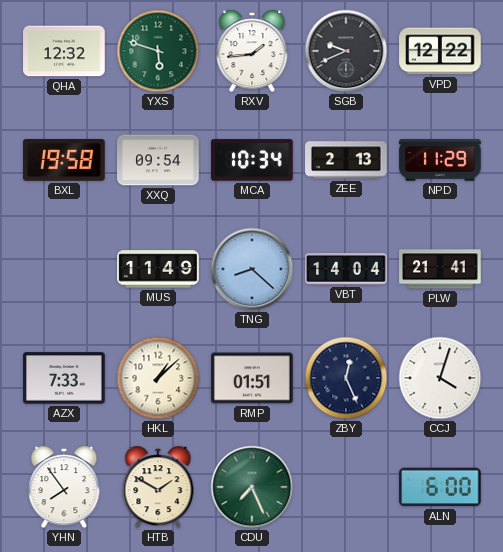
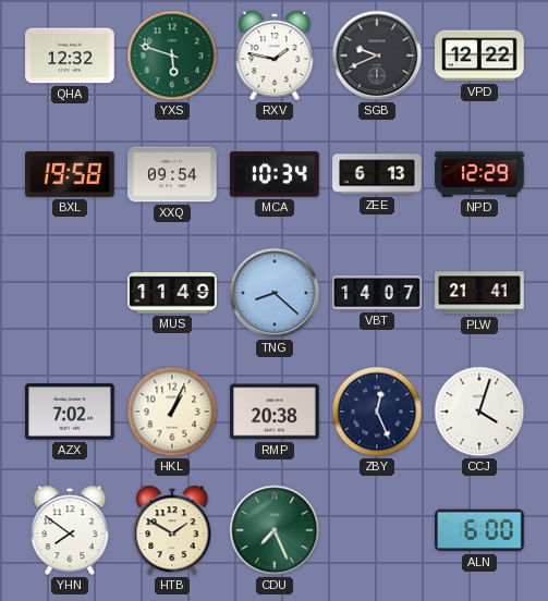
RXV: 1:44 -> 1:47 (275, 56)
ZEE: 2:13 -> 6:13 (377, 174)
NPD: 11:29 -> 12:29 (479, 174)
VBT: 14:04 -> 14:07 (377, 293)
AZX: 7:33 -> 7:02 (70, 412)
HKL: 1:08 -> 1:04 (172, 412)
RMP: 01:51 -> 20:38 (275, 412)
YHN: 7:54 -> 7:51 (70, 530)
